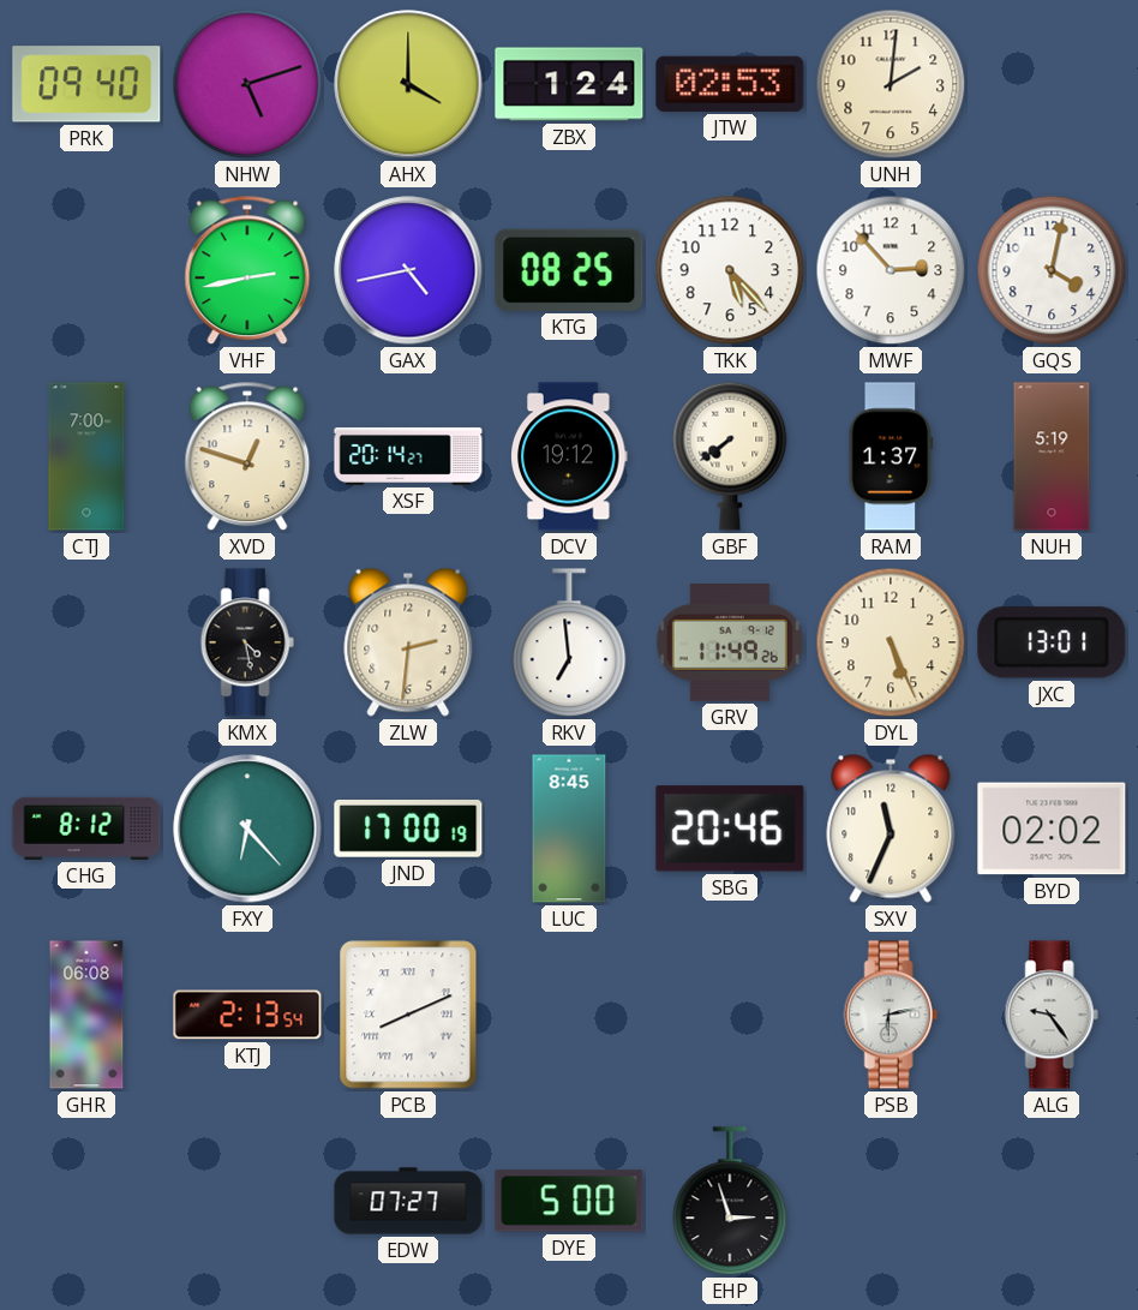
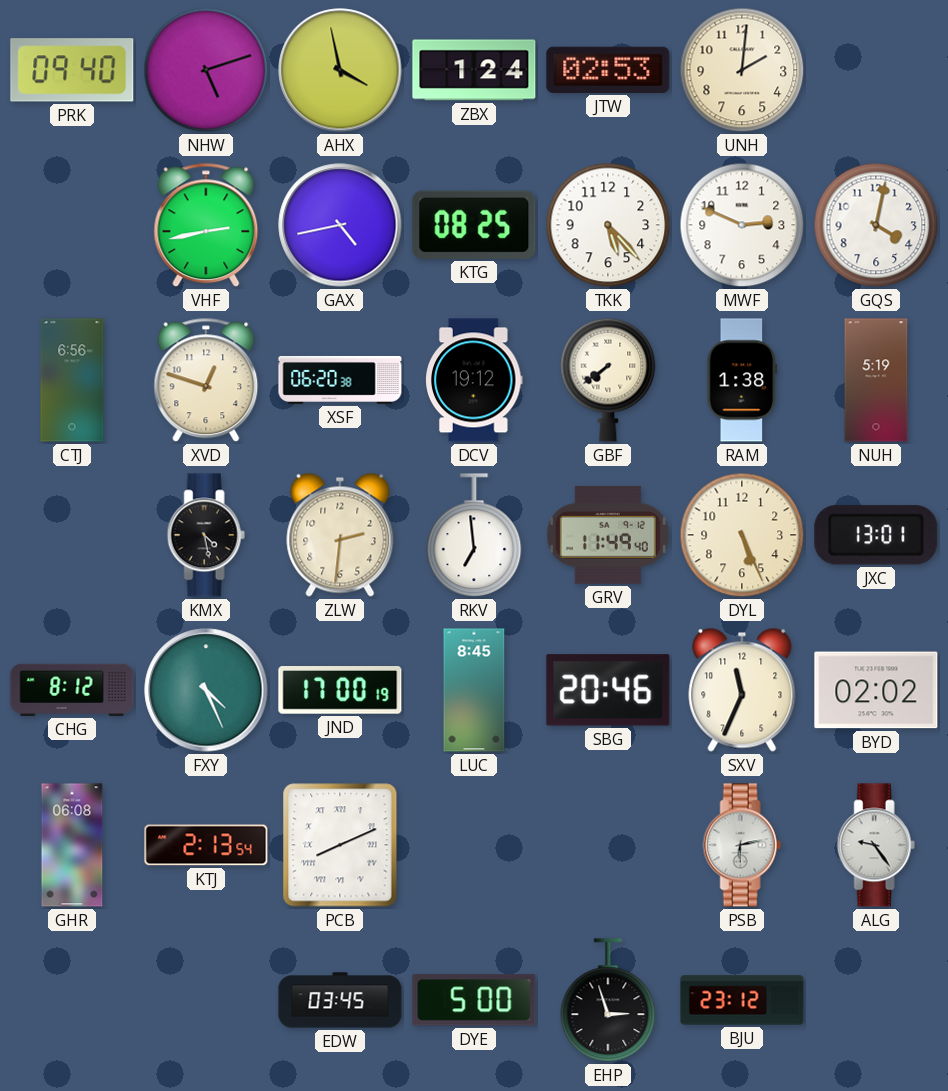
AHX: 4:00 -> 3:58 (340, 70)
MWF: 2:53 -> 2:49 (742, 225)
CTJ: 7:00 -> 6:56 (72, 380)
XSF: 20:14 -> 06:20 (340, 380)
RAM: 1:37 -> 1:38 (742, 380)
GRV: 11:49:26 -> 11:49:40 (608, 535)
FXY: 6:23 -> 4:26 (206, 690)
EDW: 07:27 -> 03:45 (340, 1000)
BJU: none -> 23:12 (742, 1000)
